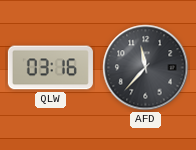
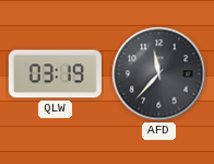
QLW: 03:16 -> 03:19 (55, 74)
